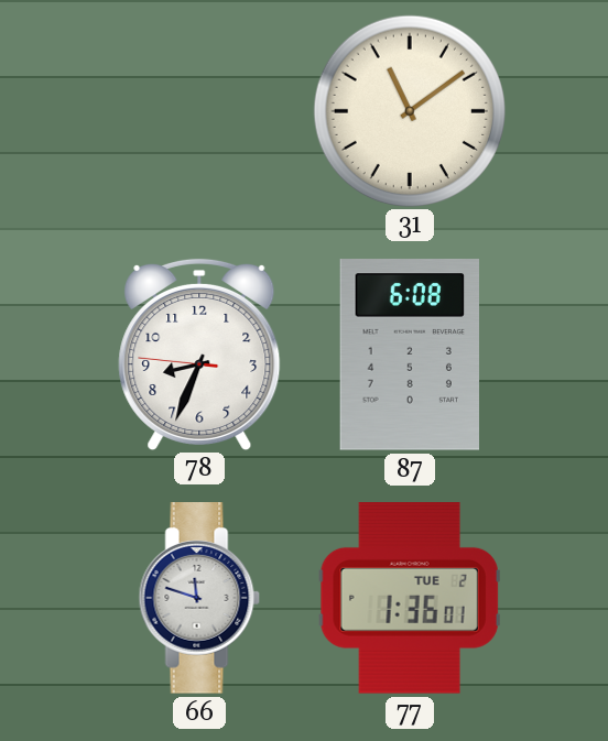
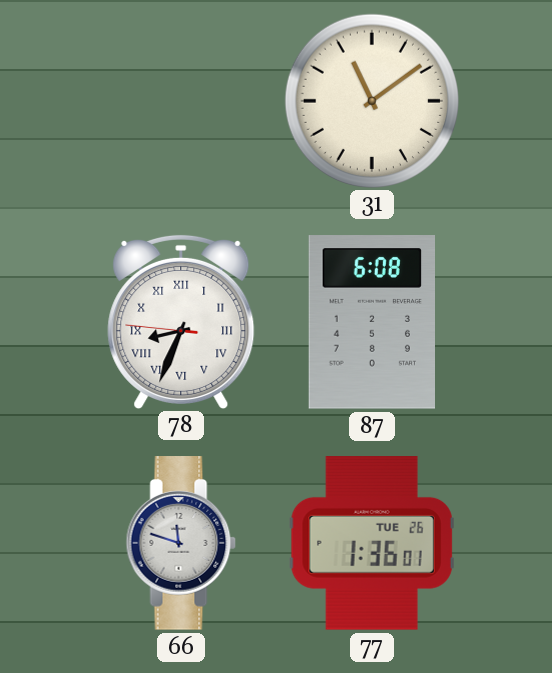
78 numerals: Arabic -> Roman (181, 321)
77 date: TUE 2 -> TUE 26 (372, 543)
